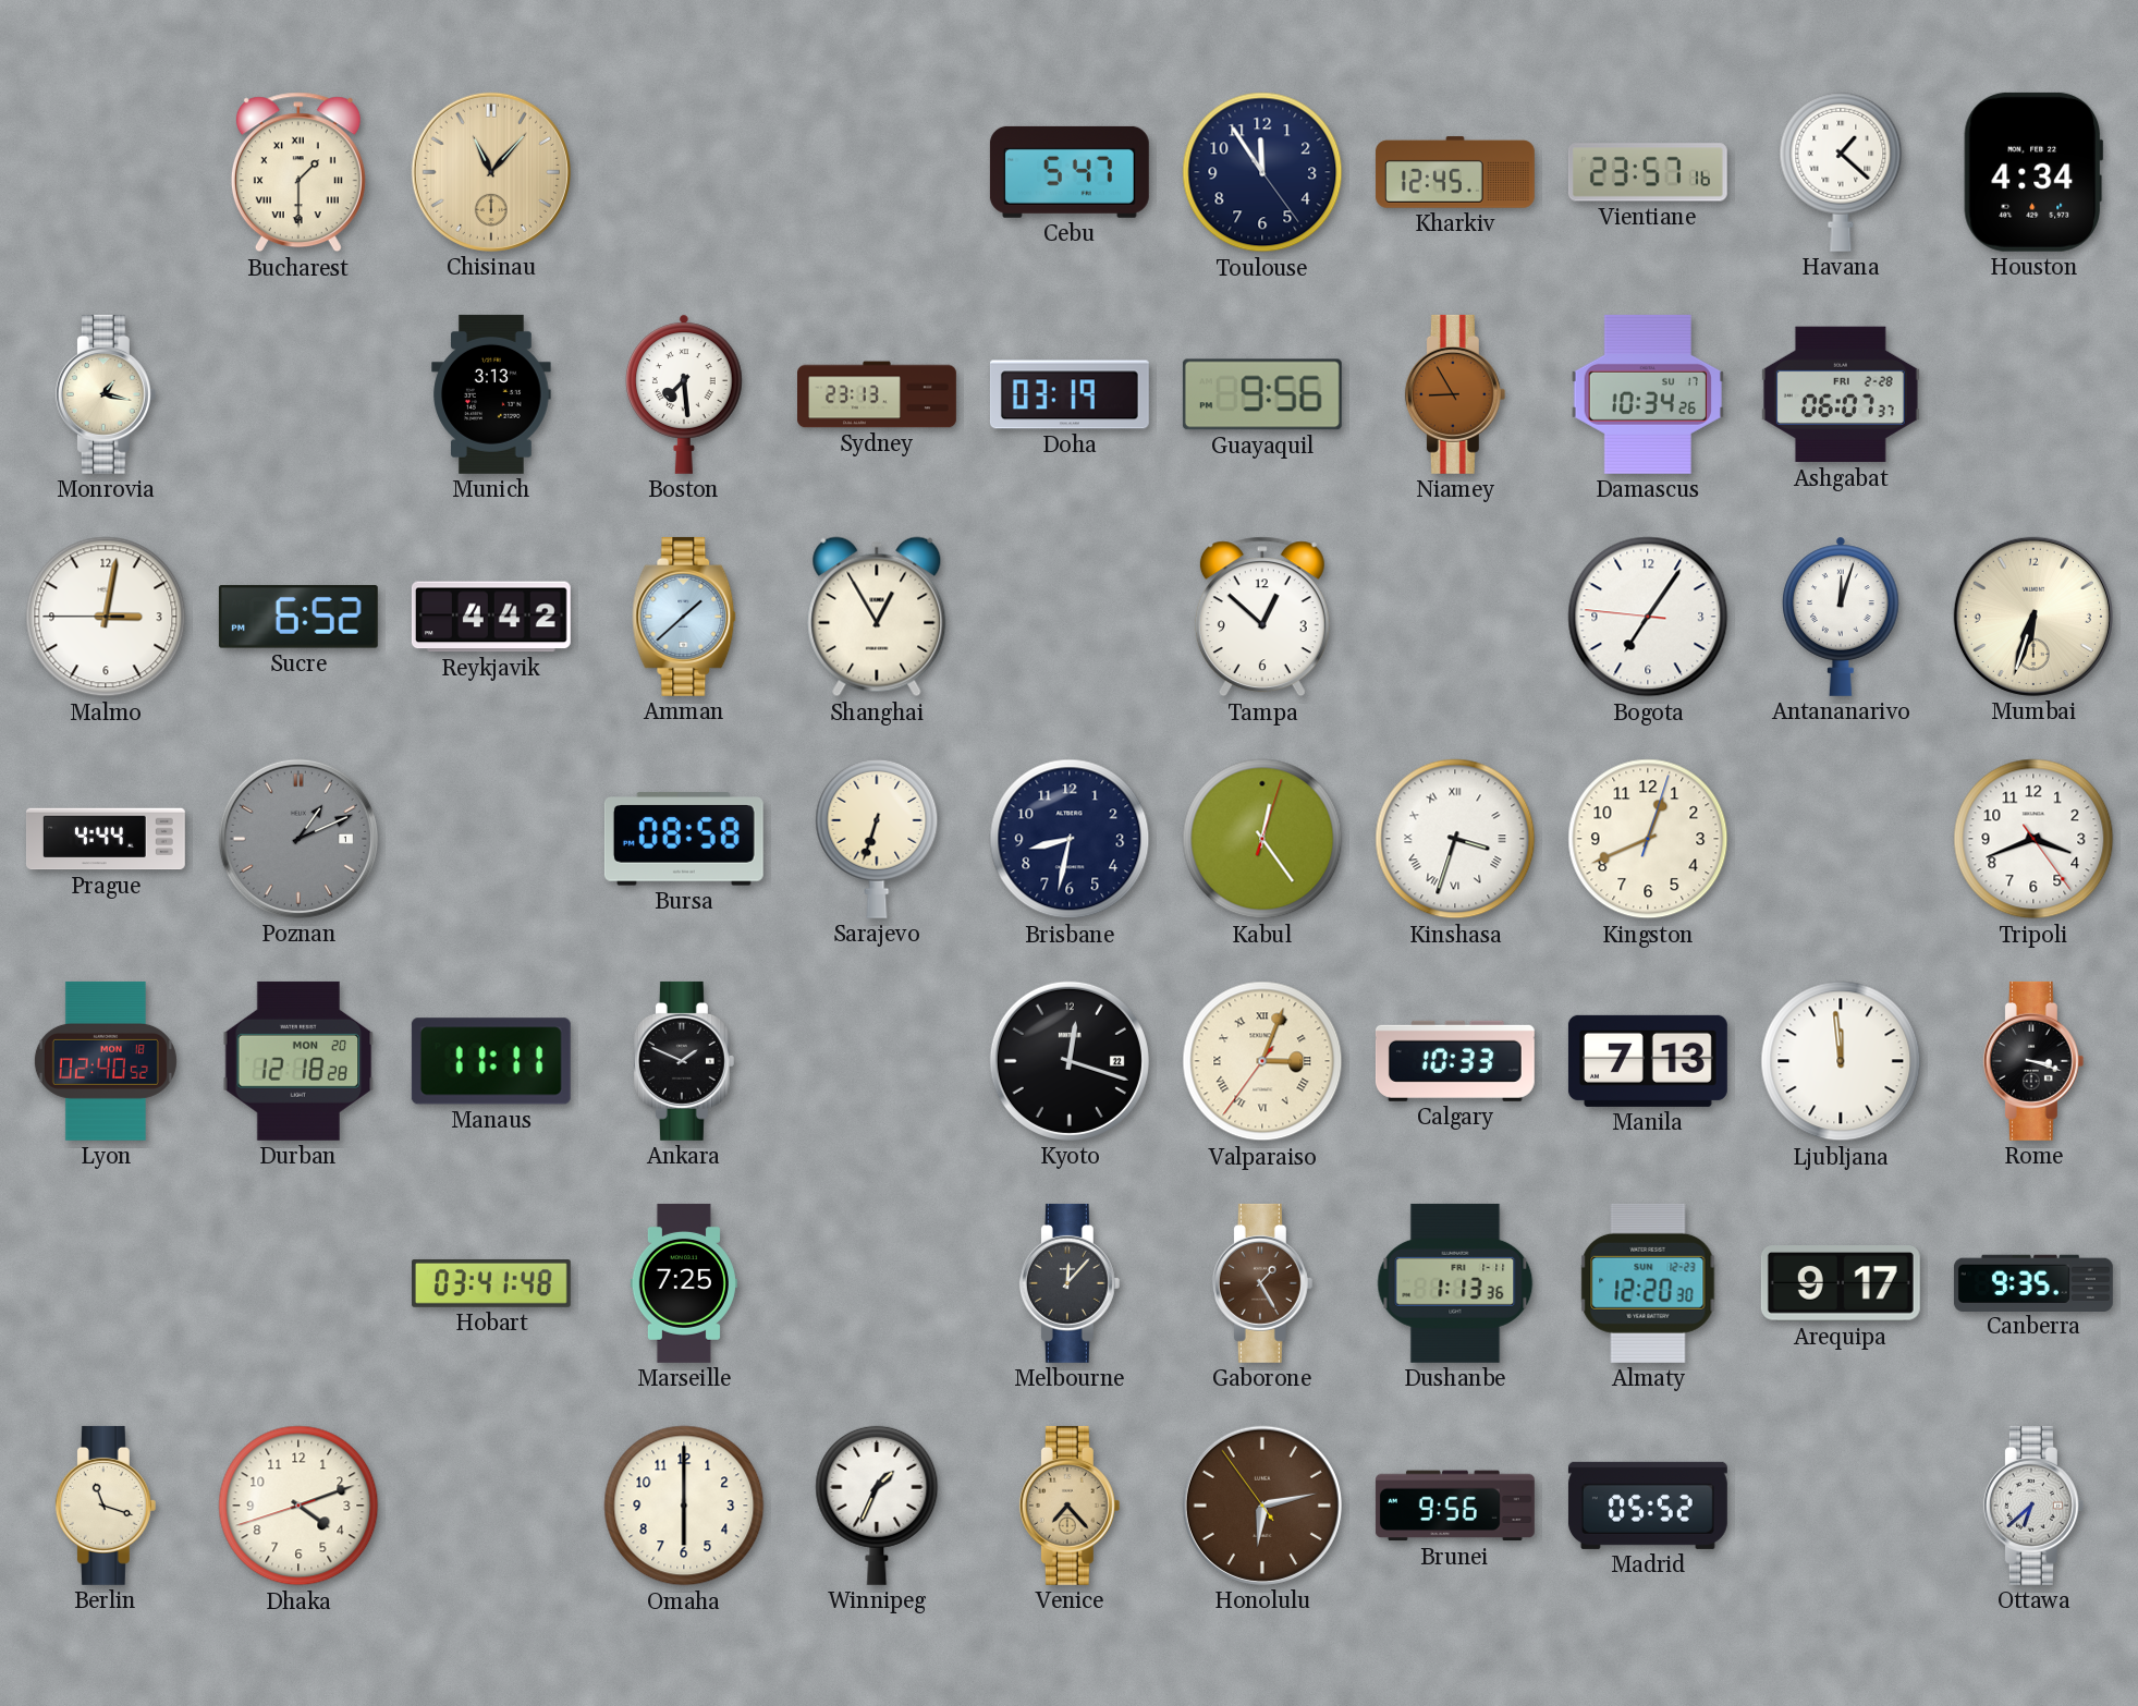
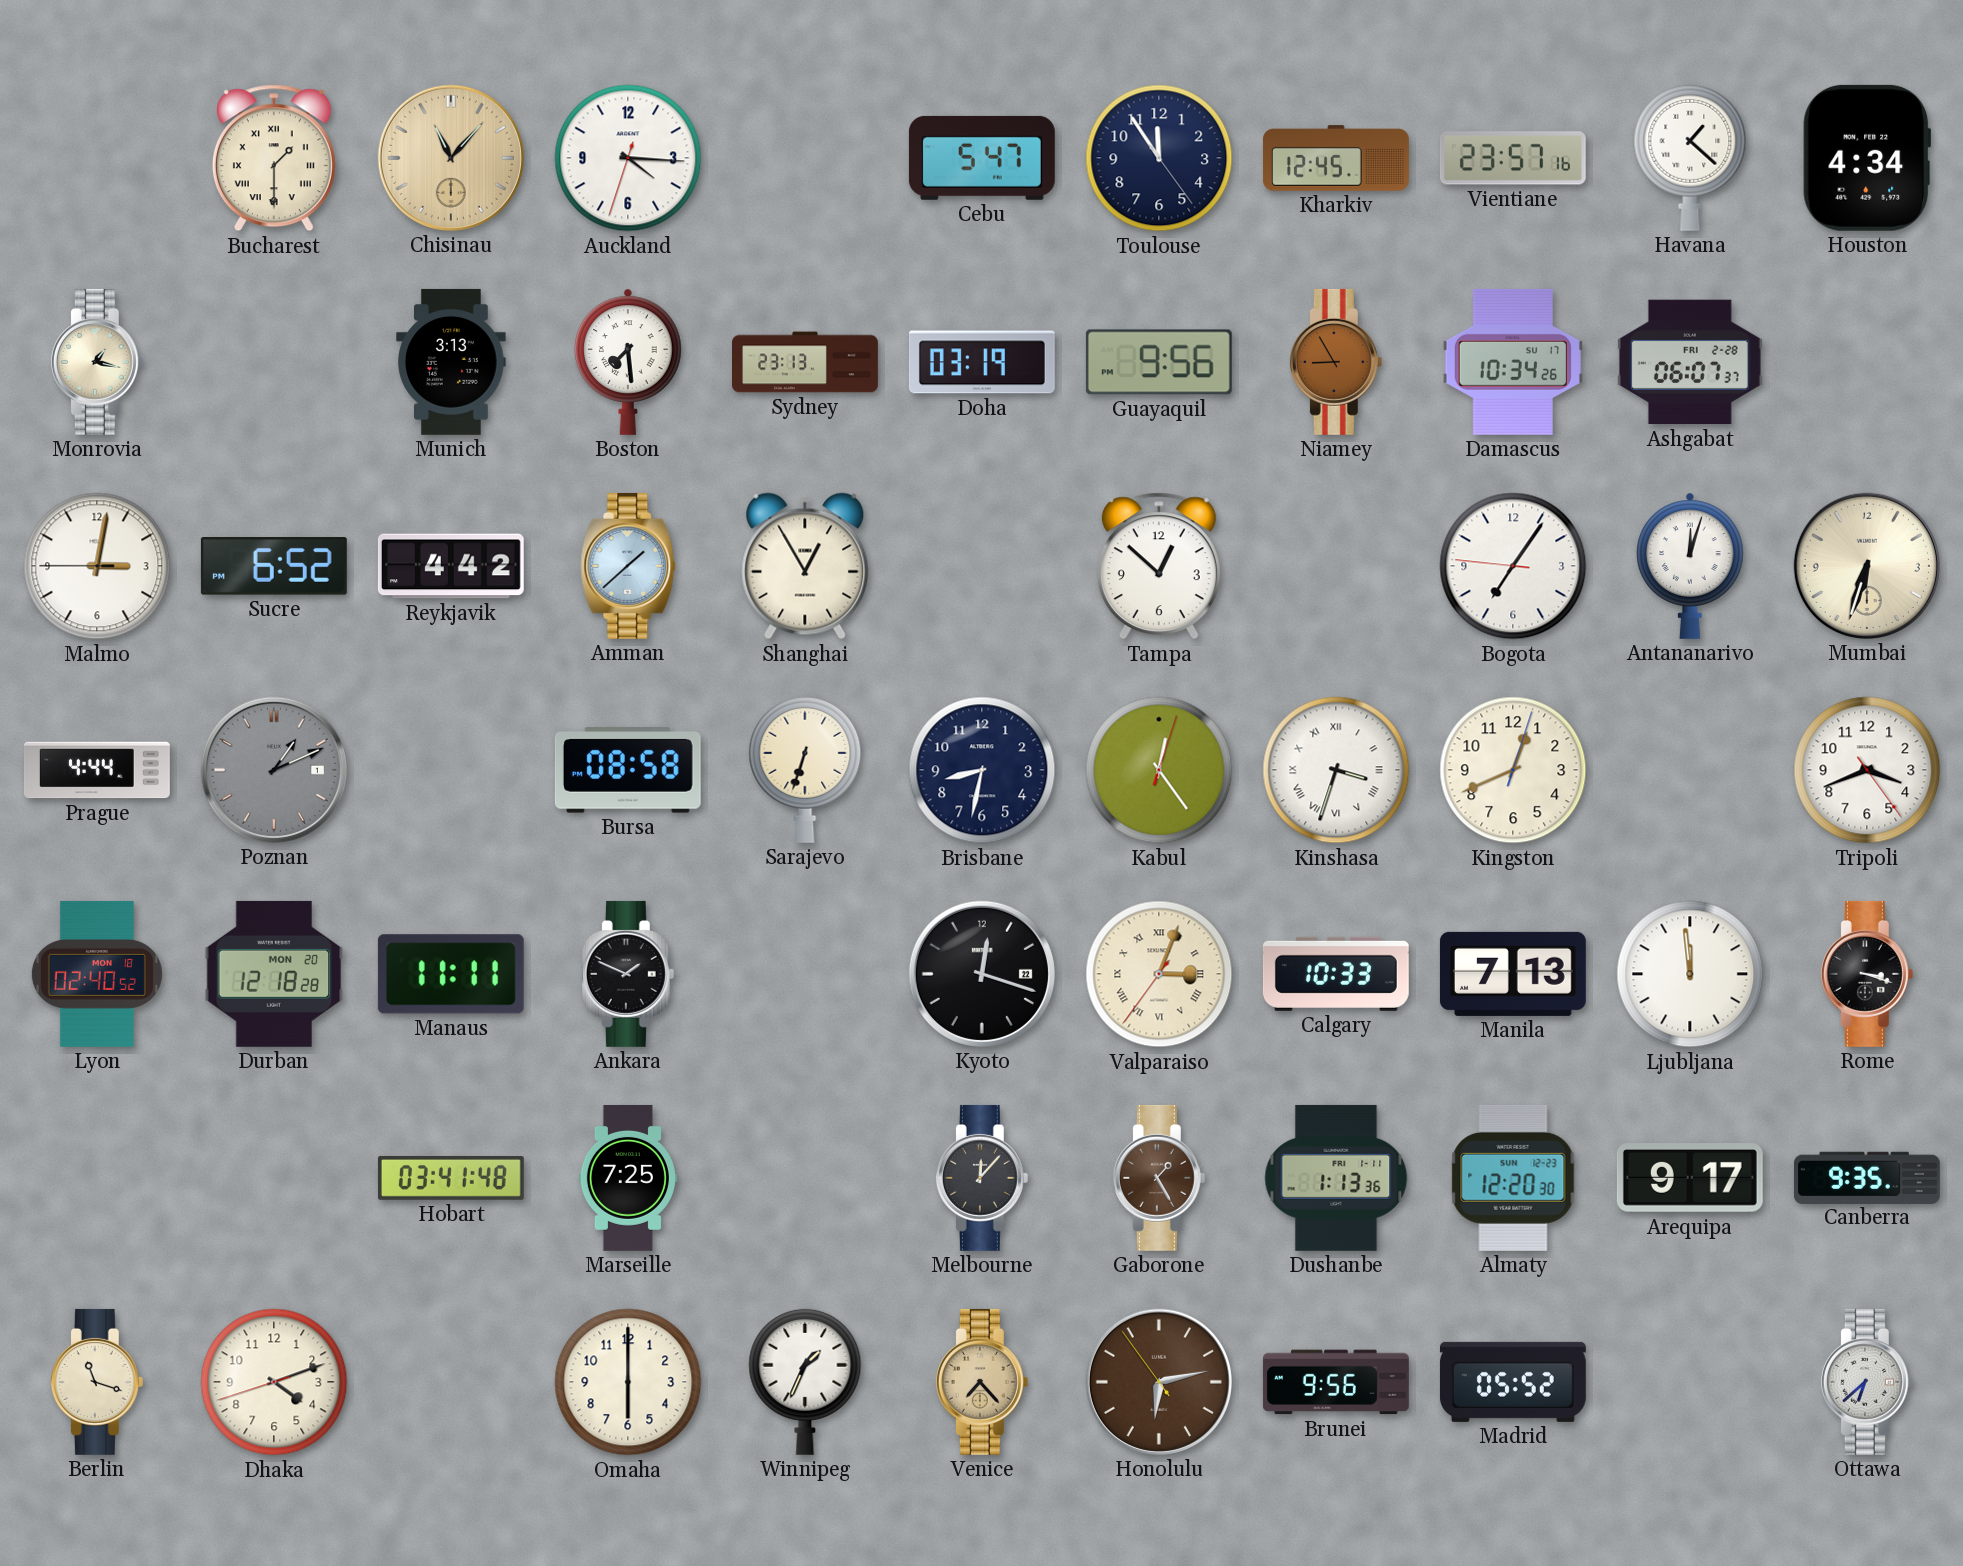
Auckland: none -> 4:15 (628, 158)
